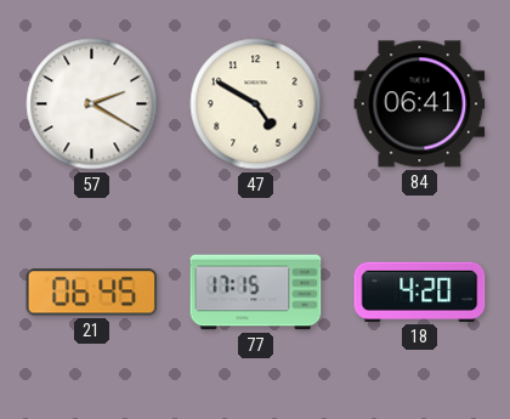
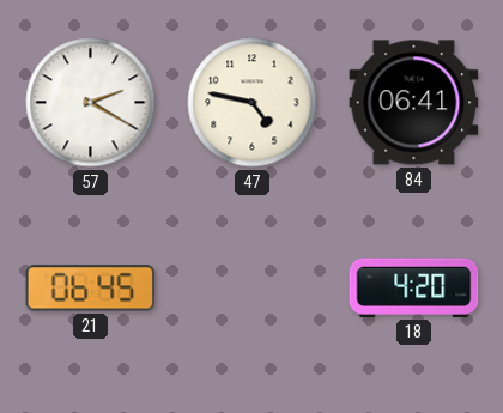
47: 4:50 -> 4:47 (253, 103)
77: 17:15 -> none (256, 293)
